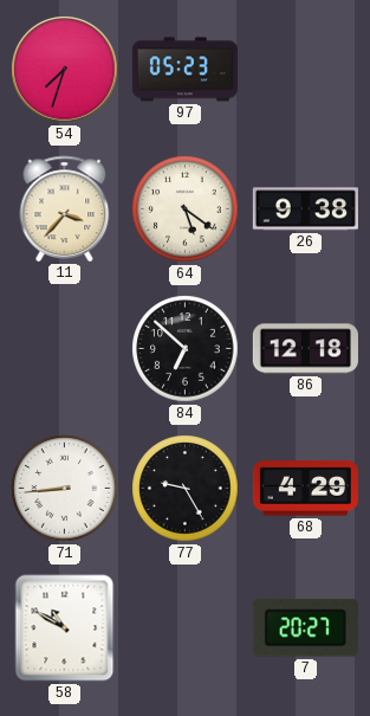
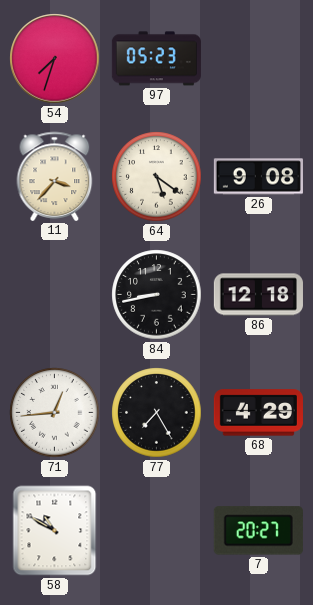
26: 9:38 -> 9:08 (258, 177)
84: 6:52 -> 8:43 (157, 295)
71: 8:44 -> 12:44 (55, 413)
77: 9:25 -> 7:25 (157, 413)
